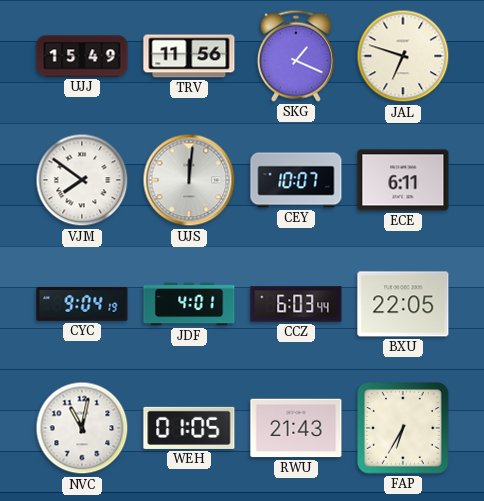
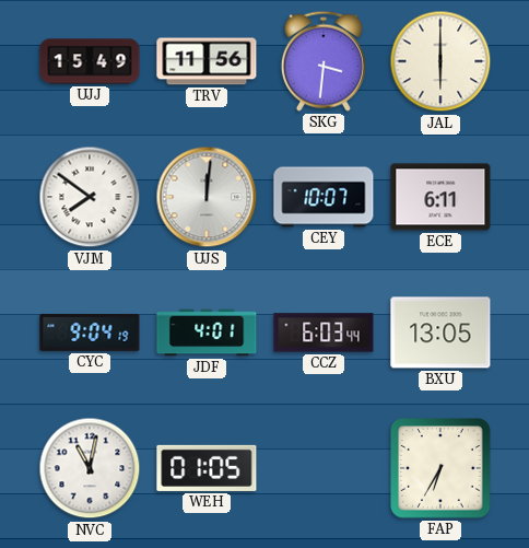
SKG: 1:19 -> 3:31 (324, 61)
JAL: 6:48 -> 6:00 (440, 61)
BXU: 22:05 -> 13:05 (440, 333)
RWU: 21:43 -> none (296, 428)
